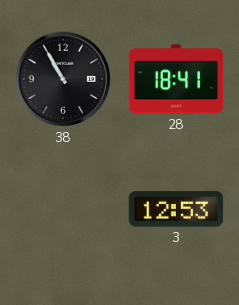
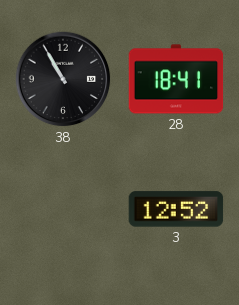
3: 12:53 -> 12:52 (176, 209)
